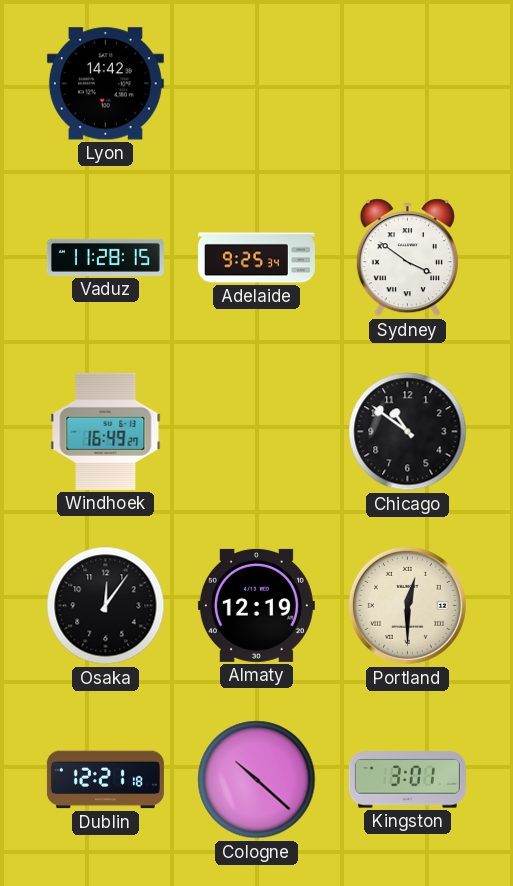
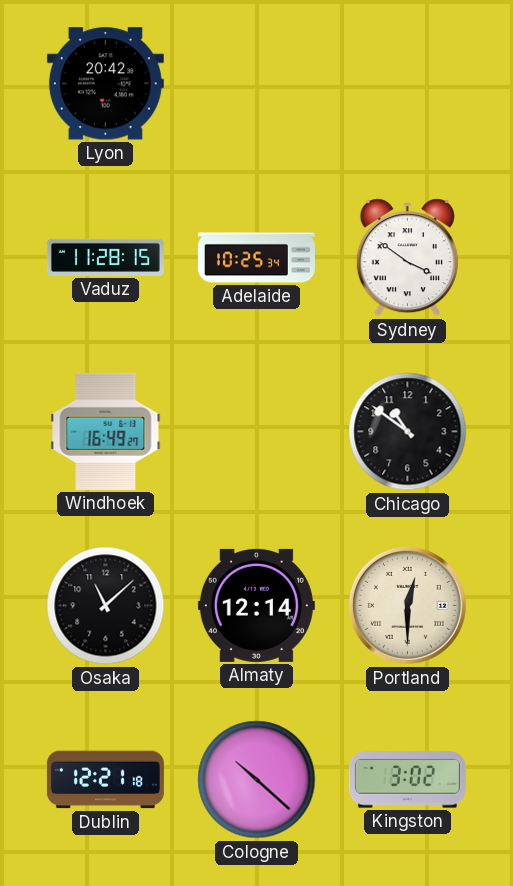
Lyon: 14:42 -> 20:42 (105, 84)
Adelaide: 9:25 -> 10:25 (256, 258)
Osaka: 12:06 -> 11:08 (106, 606)
Almaty: 12:19 -> 12:14 (256, 605)
Kingston: 3:01 -> 3:02 (407, 780)
